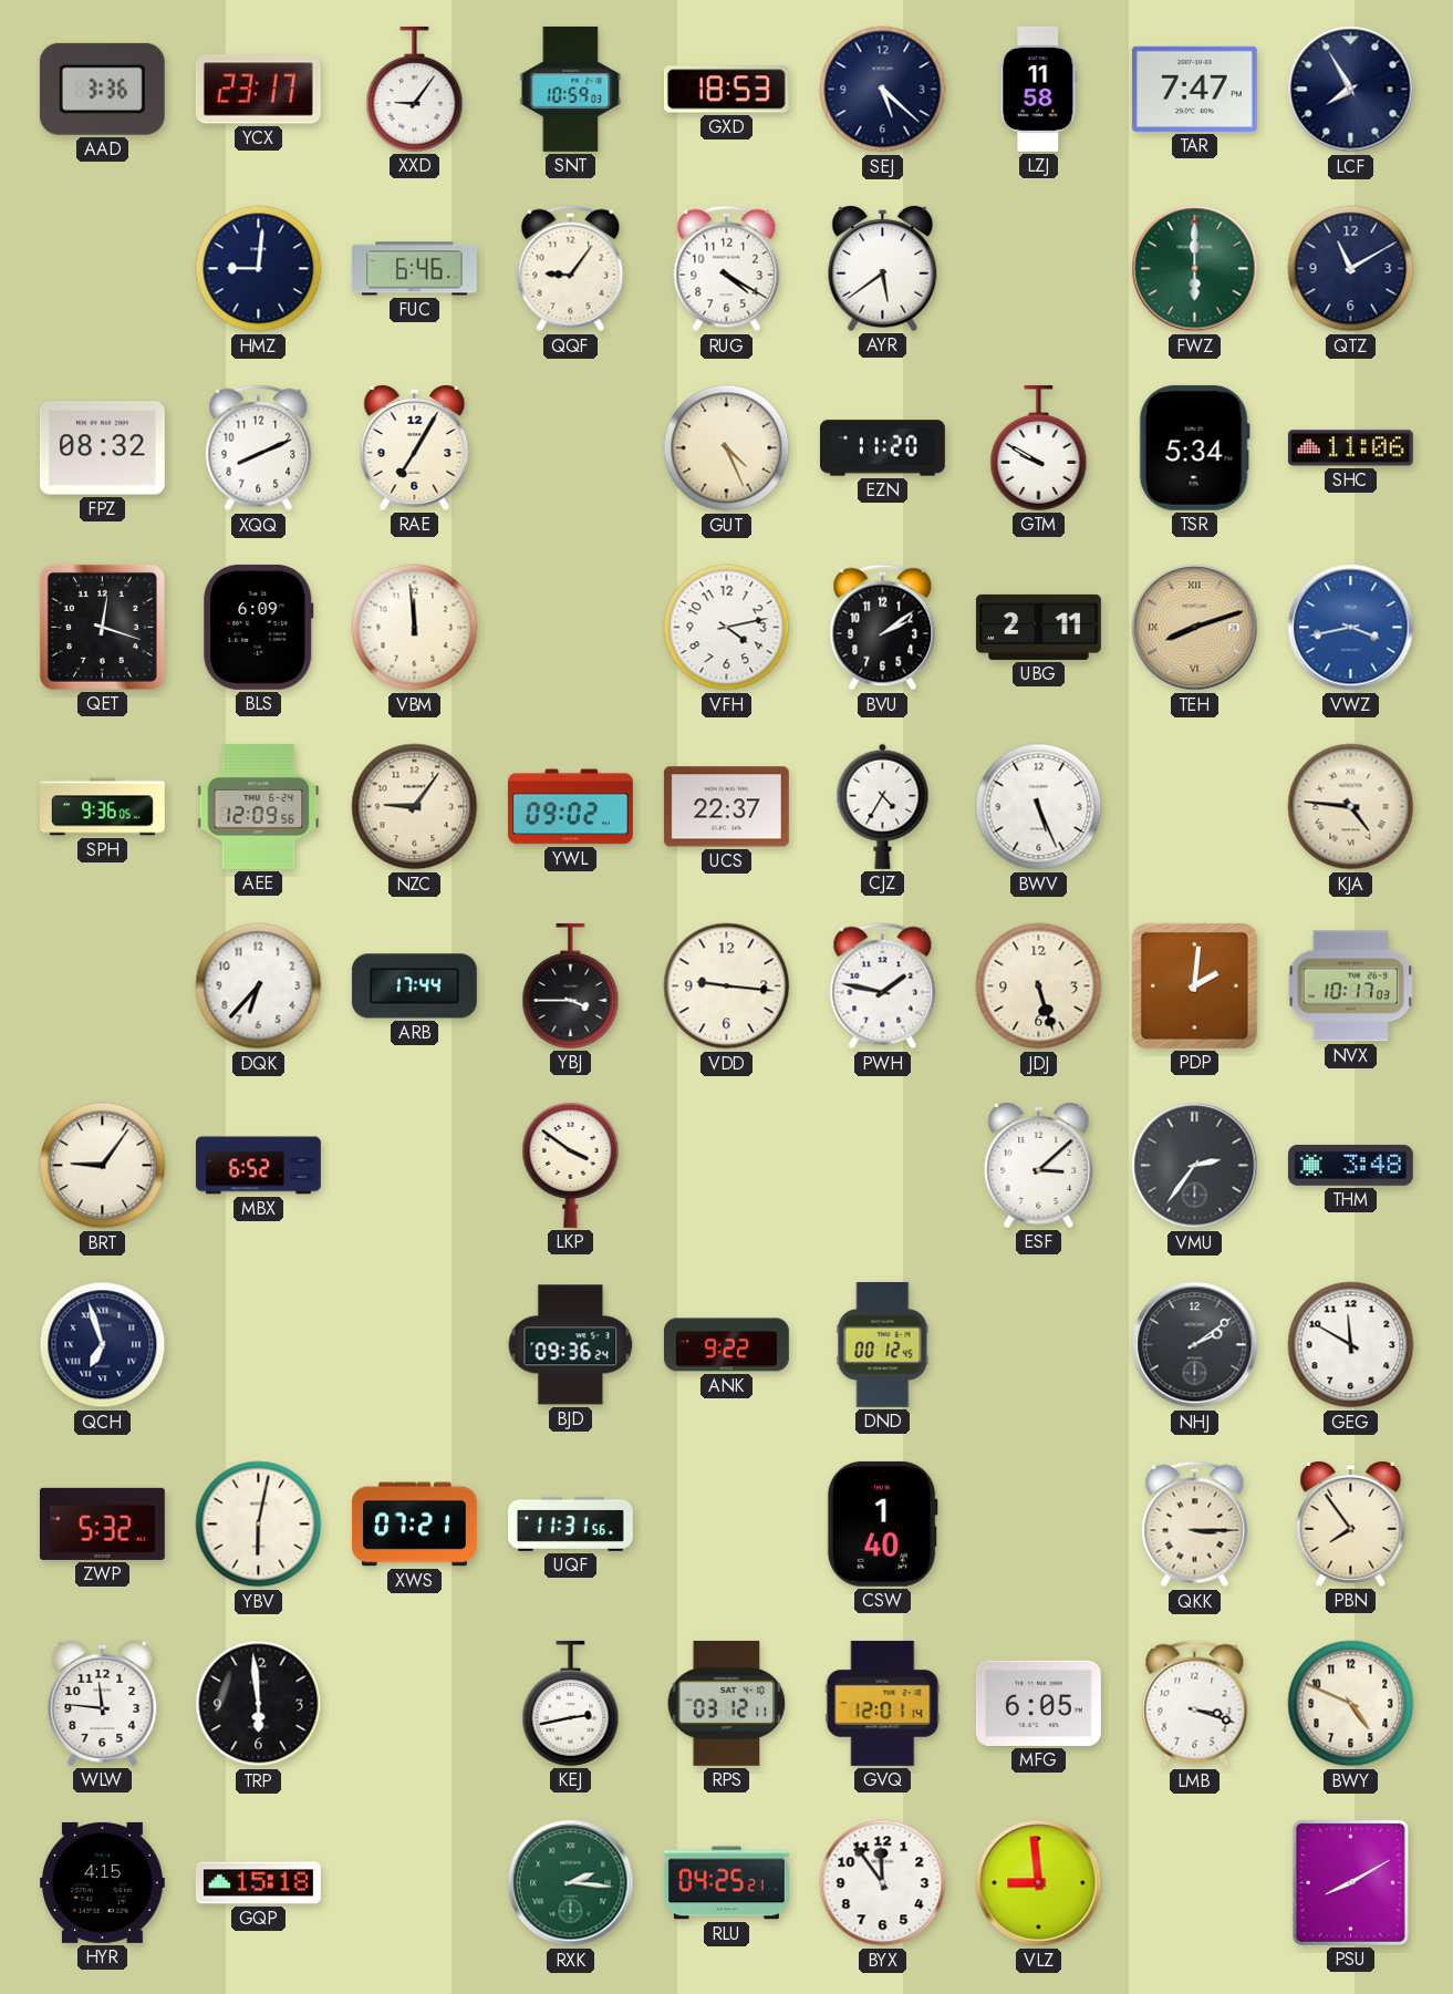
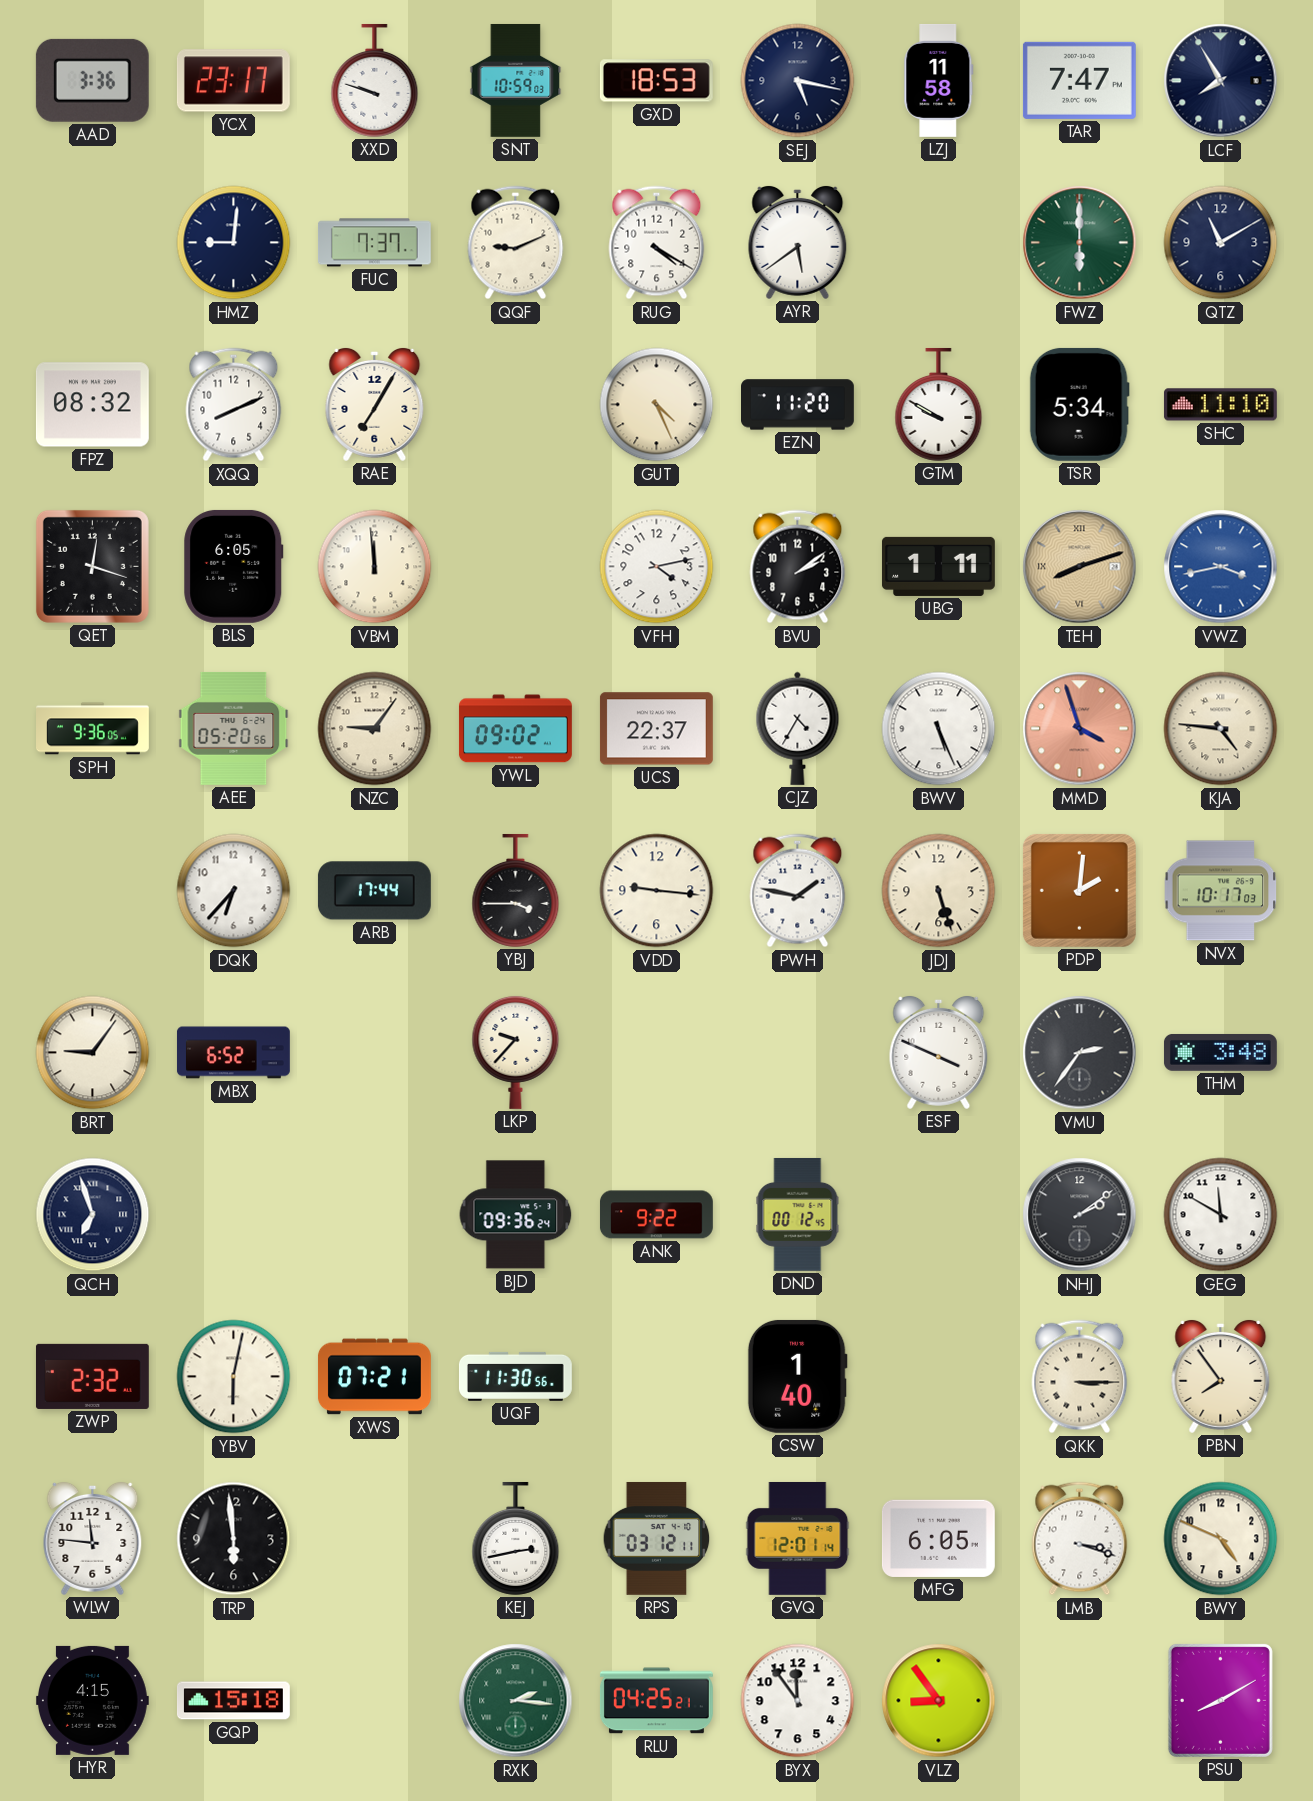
XXD: 9:06 -> 9:48 (375, 80)
SEJ: 5:22 -> 5:17 (798, 81)
FUC: 6:46 -> 7:37 (374, 243)
QQF: 9:06 -> 9:11 (516, 243)
SHC: 11:06 -> 11:10 (1220, 405)
BLS: 6:09 -> 6:05 (234, 566)
UBG: 2:11 -> 1:11 (938, 566)
AEE: 12:09 -> 05:20 (234, 728)
MMD: none -> 3:57 (1080, 729)
LKP: 3:51 -> 9:37 (516, 1052)
ESF: 3:08 -> 3:49 (939, 1052)
ZWP: 5:32 -> 2:32 (92, 1376)
UQF: 11:31 -> 11:30 (515, 1376)
VLZ: 8:59 -> 8:54 (939, 1701)
